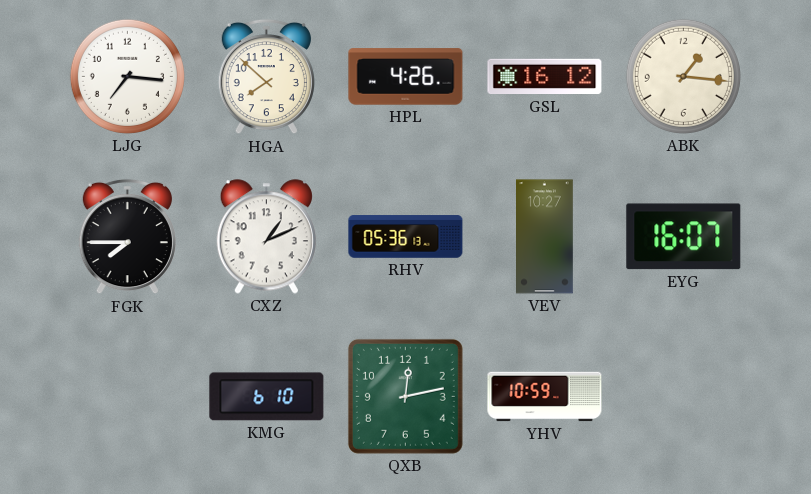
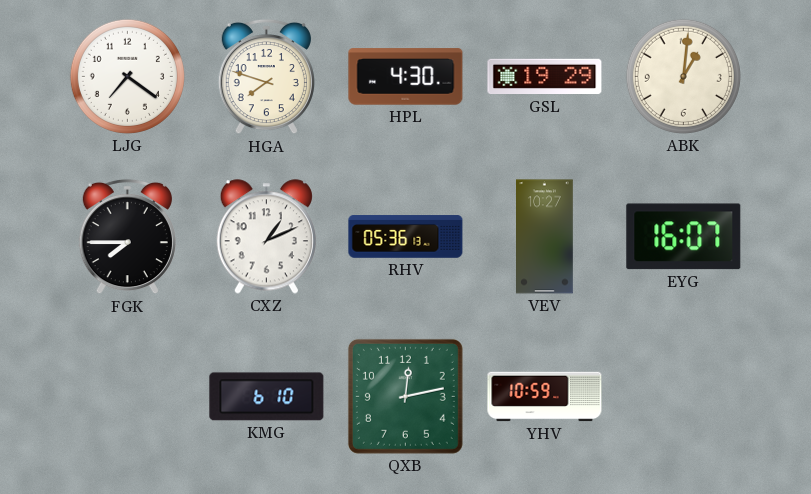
LJG: 7:16 -> 7:21 (127, 76)
HGA: 7:52 -> 7:48 (266, 77)
HPL: 4:26 -> 4:30 (406, 77)
GSL: 16:12 -> 19:29 (545, 77)
ABK: 1:16 -> 1:01 (683, 76)
